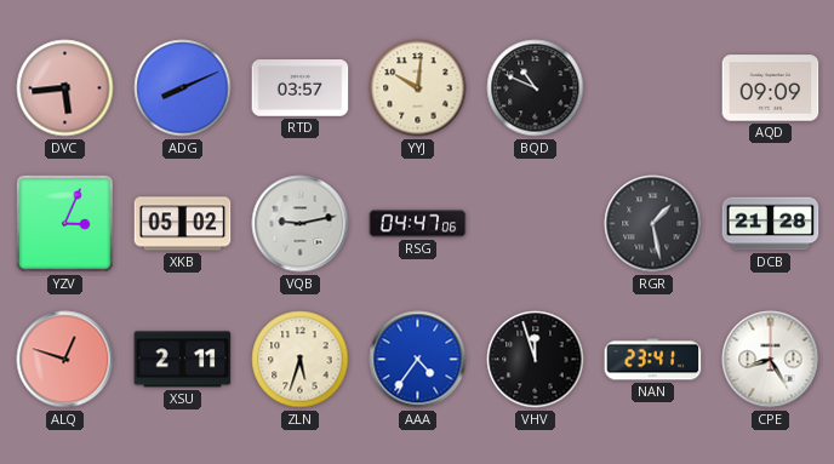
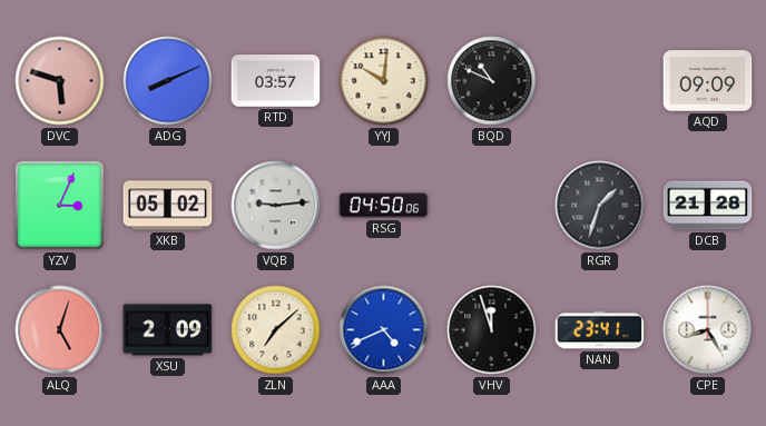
DVC: 5:44 -> 5:48 (60, 81)
VQB: 9:13 -> 9:14 (276, 206)
RSG: 04:47 -> 04:50 (384, 206)
RGR: 1:28 -> 1:33 (600, 206)
ALQ: 12:48 -> 5:03 (60, 330)
XSU: 2:11 -> 2:09 (168, 330)
ZLN: 5:33 -> 7:08 (276, 330)
AAA: 4:36 -> 4:41 (384, 330)
